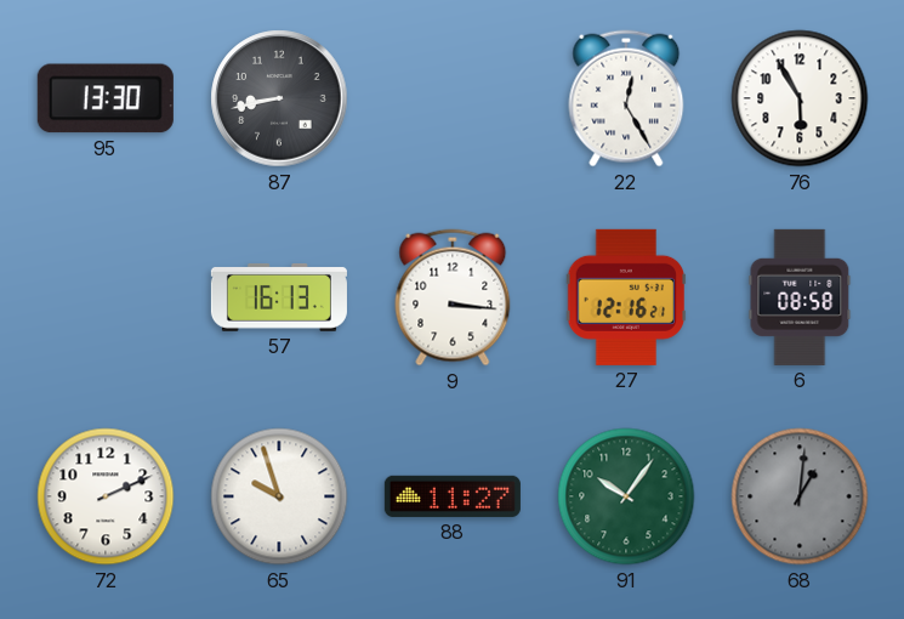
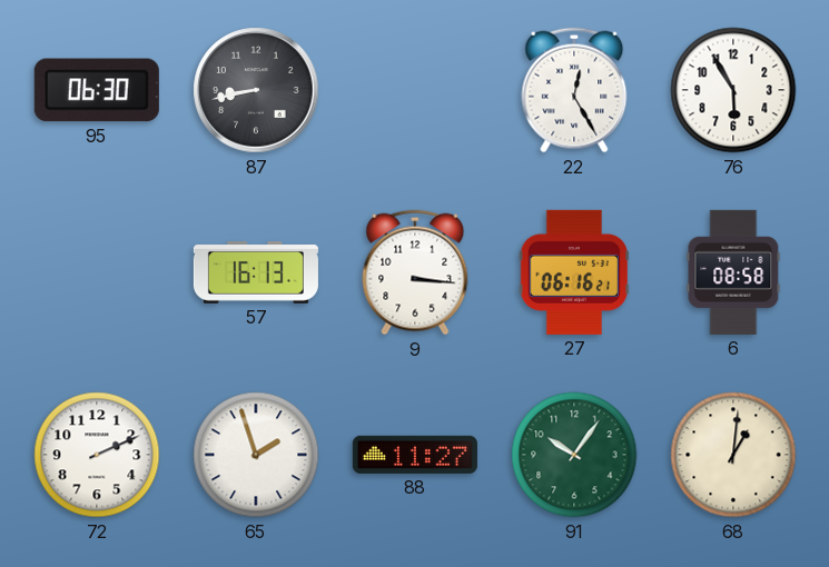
95: 13:30 -> 06:30 (97, 90)
27: 12:16 -> 06:16 (573, 272)
65: 9:57 -> 1:57 (256, 455)
68 dial: grey -> cream (733, 455)
